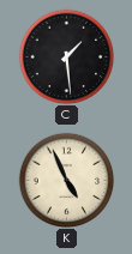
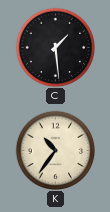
K: 4:56 -> 10:36 (55, 150)
